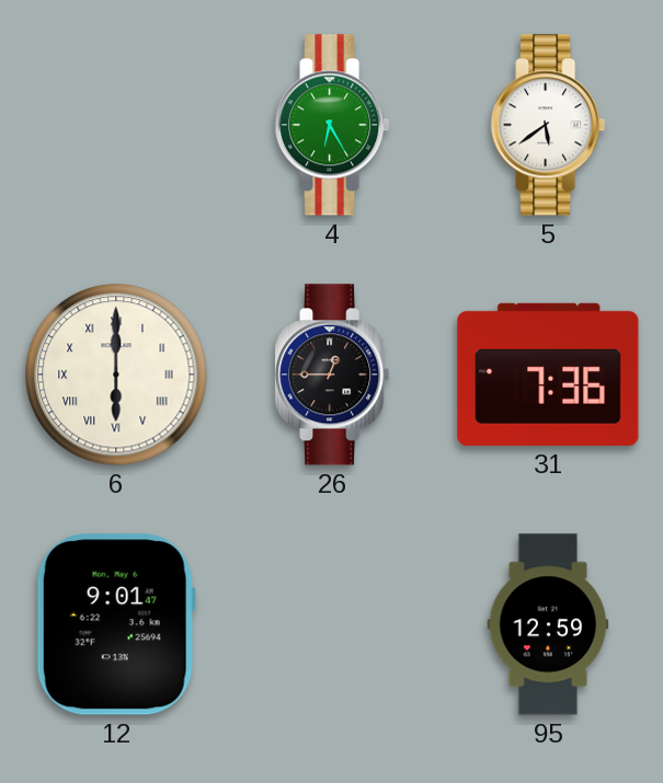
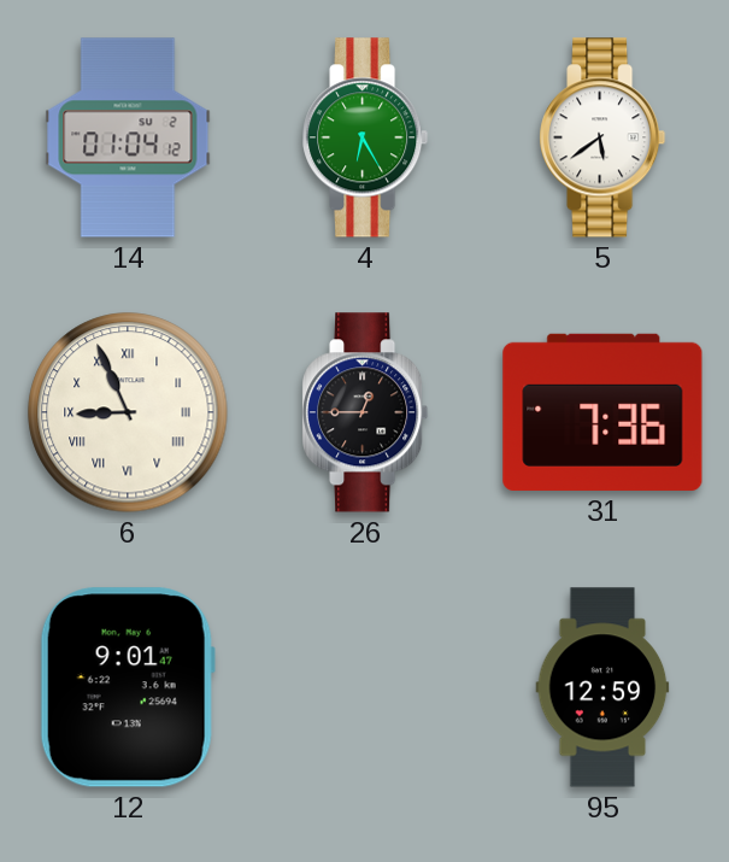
14: none -> 01:04 (128, 137)
6: 6:00 -> 8:56 (128, 412)
